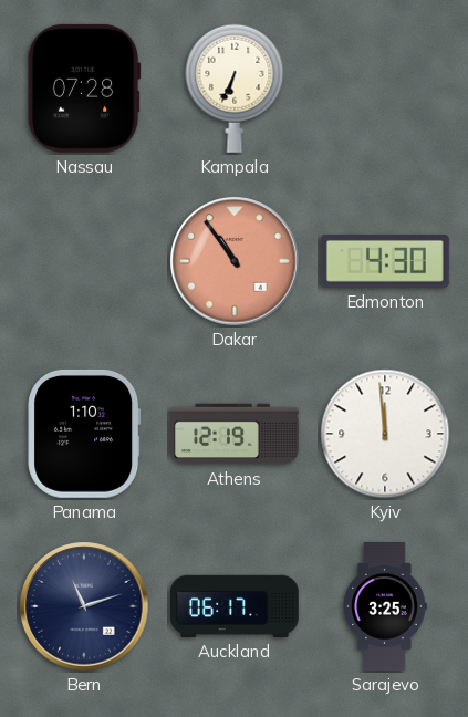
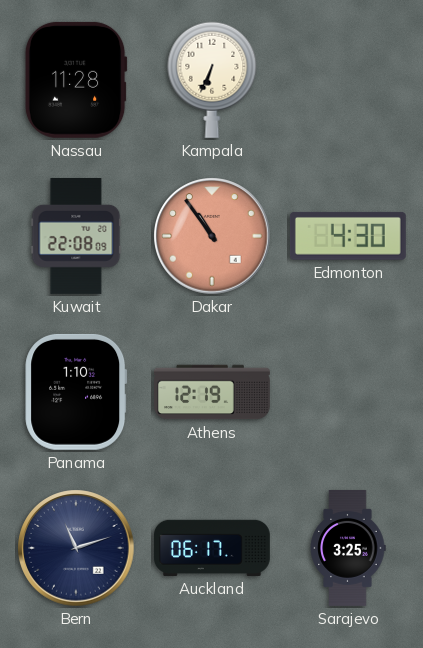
Nassau: 07:28 -> 11:28 (76, 80)
Kuwait: none -> 22:08 (76, 237)
Kyiv: 11:59 -> none (385, 434)
